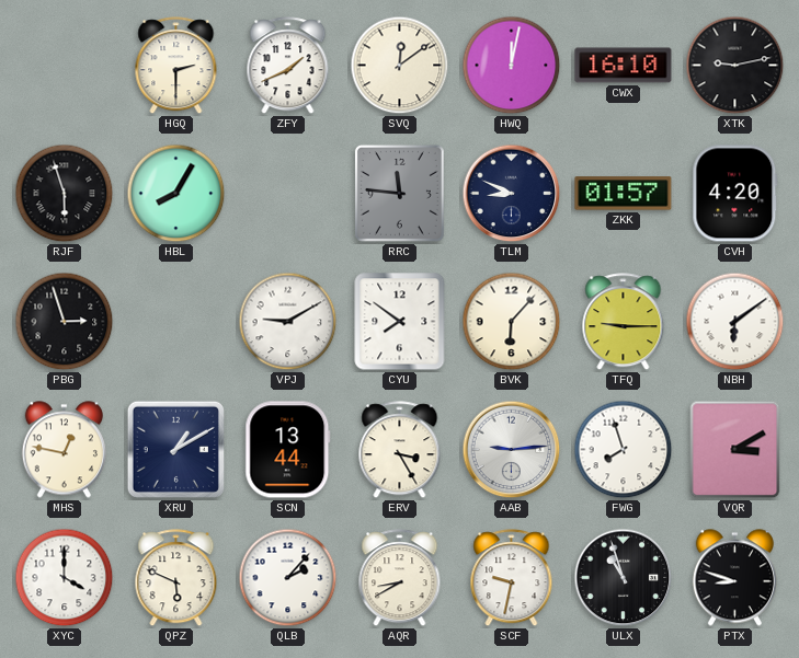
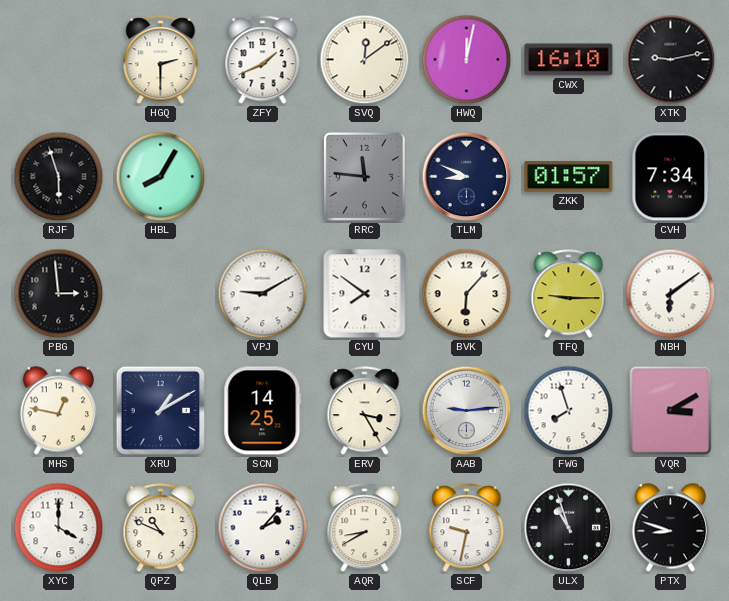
CVH: 4:20 -> 7:34 (671, 177)
PBG: 2:57 -> 2:59 (59, 294)
SCN: 13:44 -> 14:25 (263, 411)
QPZ: 5:49 -> 10:49 (161, 528)
